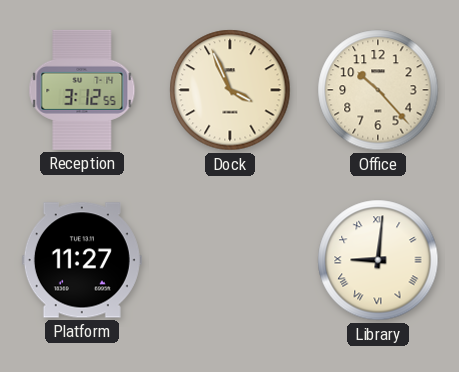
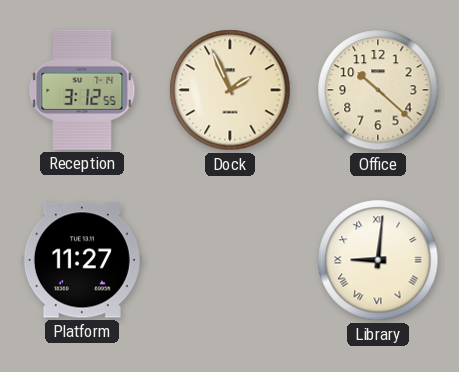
Dock: 3:56 -> 1:56 (230, 90)
Office: 10:23 -> 10:22 (378, 90)
